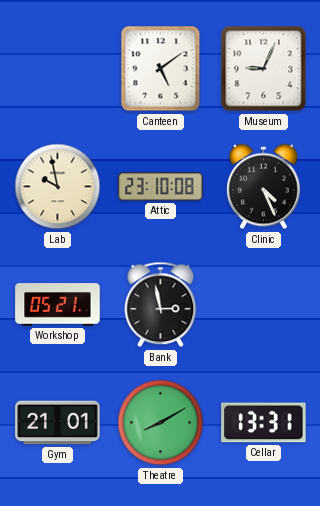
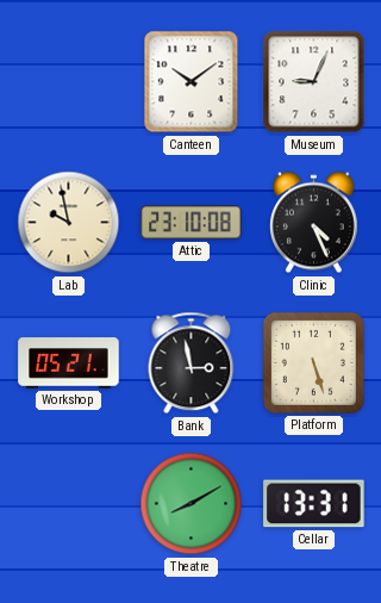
Canteen: 5:09 -> 10:09 (192, 82)
Platform: none -> 5:27 (313, 362)
Gym: 21:01 -> none (58, 423)
